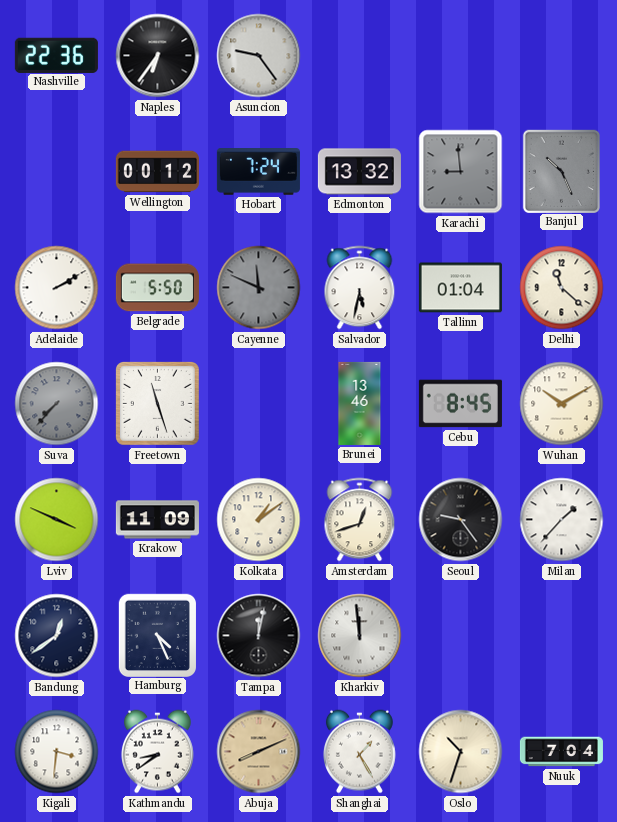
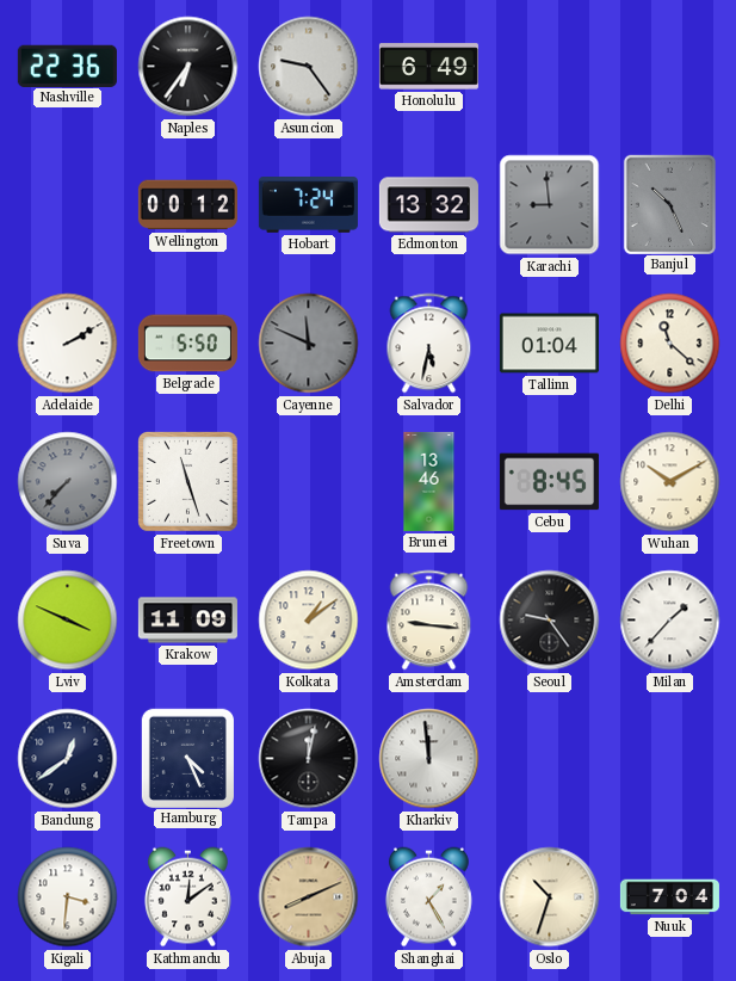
Honolulu: none -> 6:49 (428, 67)
Amsterdam: 12:42 -> 9:16 (429, 621)
Kathmandu: 8:39 -> 12:09 (187, 897)
